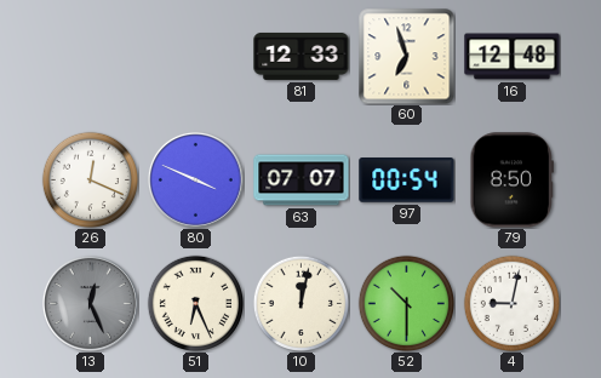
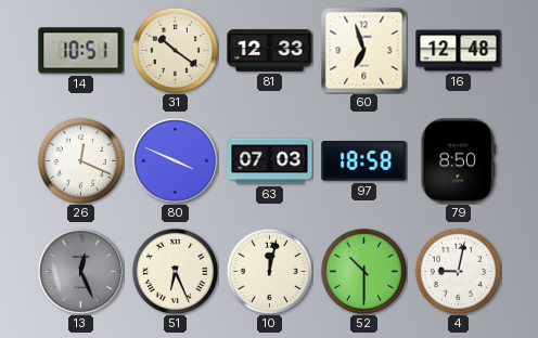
14: none -> 10:51 (81, 51)
31: none -> 10:21 (175, 50)
63: 07:07 -> 07:03 (270, 161)
97: 00:54 -> 18:58 (364, 161)
